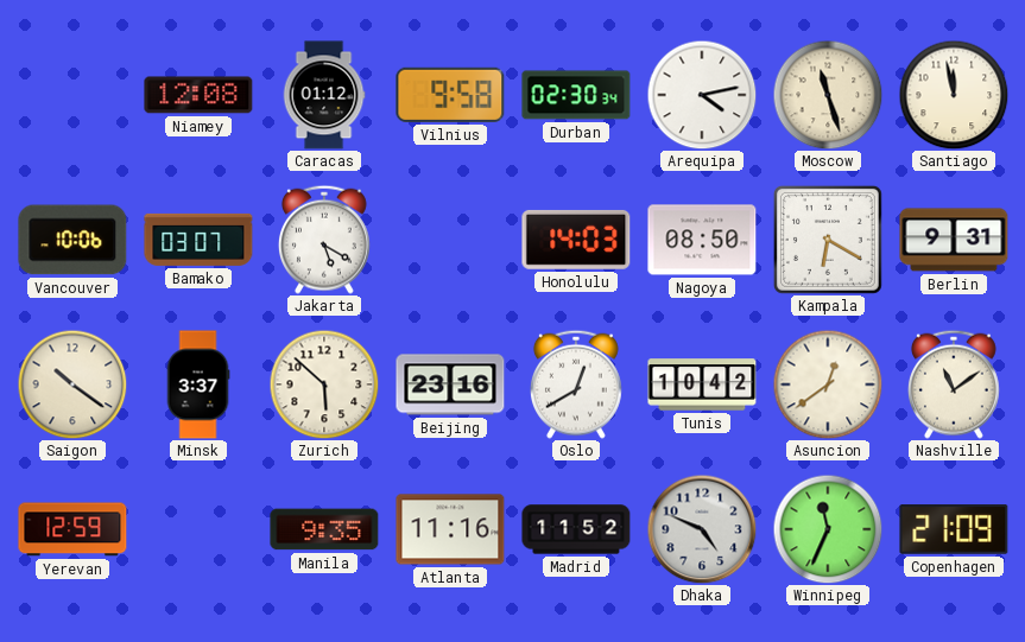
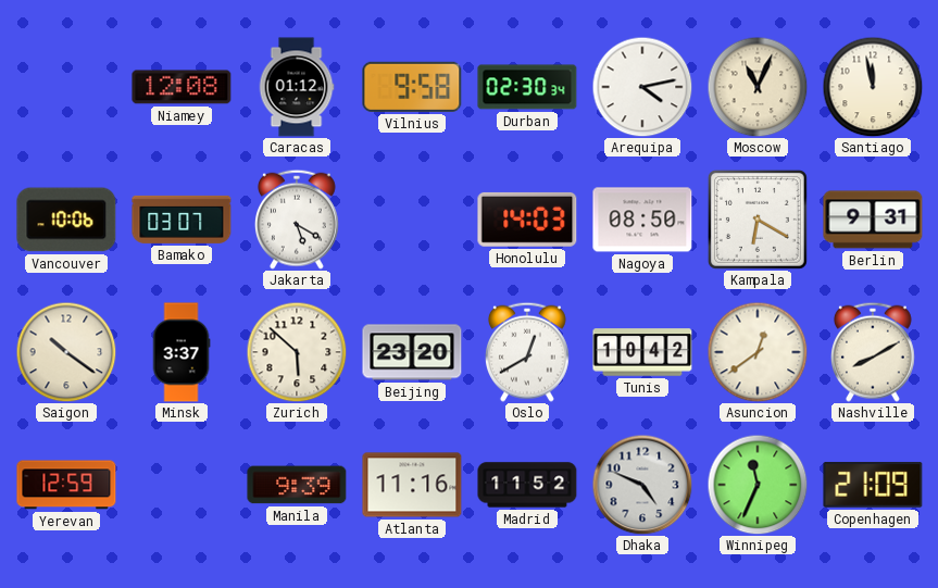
Moscow: 11:27 -> 11:04 (758, 87)
Beijing: 23:16 -> 23:20 (412, 352)
Nashville: 11:09 -> 8:10 (873, 352)
Manila: 9:35 -> 9:39 (297, 485)
